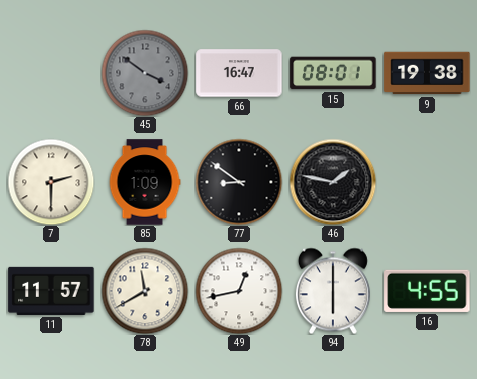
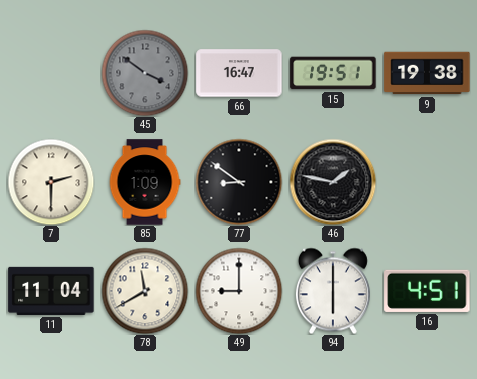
15: 08:01 -> 19:51 (333, 73)
11: 11:57 -> 11:04 (51, 291)
49: 12:43 -> 9:00 (239, 291)
16: 4:55 -> 4:51 (427, 291)
